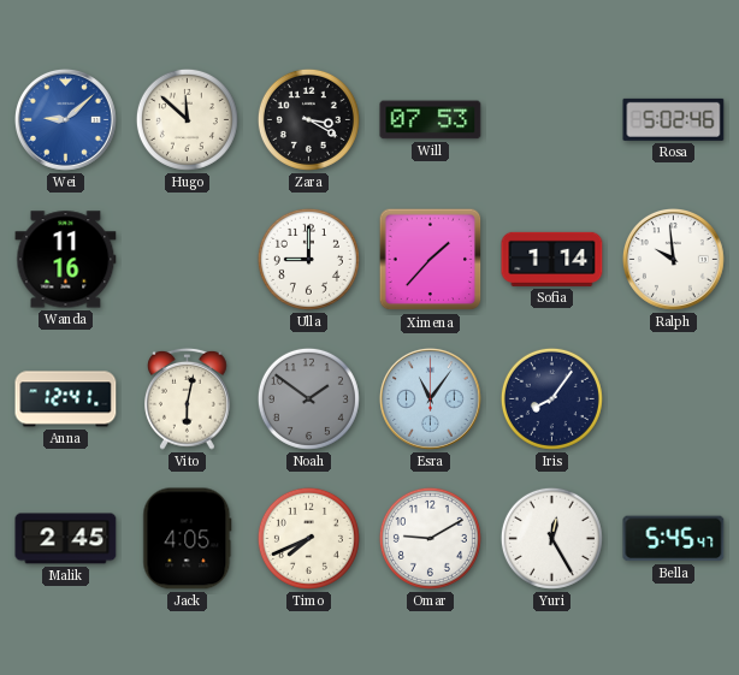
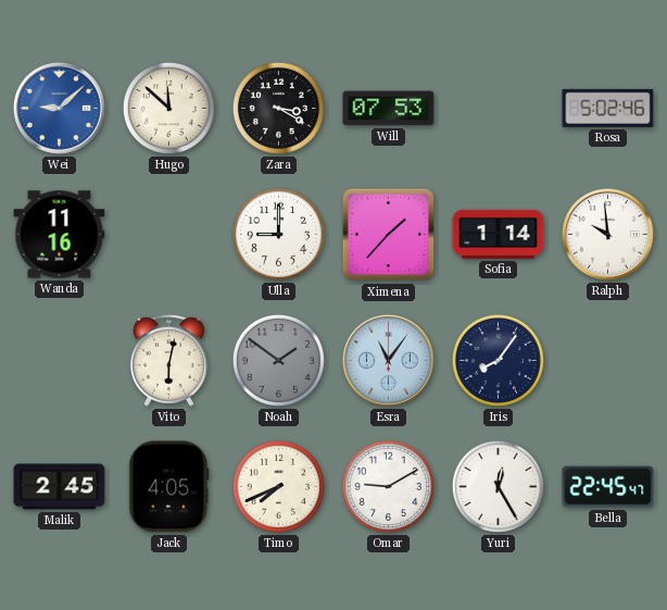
Anna: 12:41 -> none (66, 399)
Bella: 5:45 -> 22:45 (608, 487)
